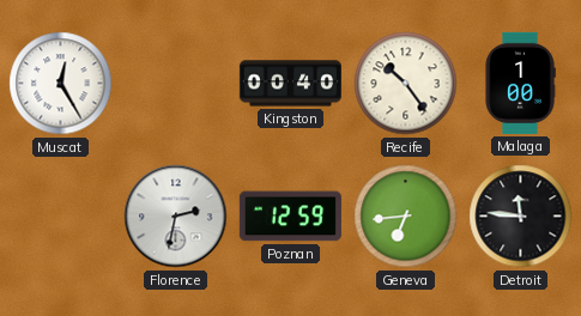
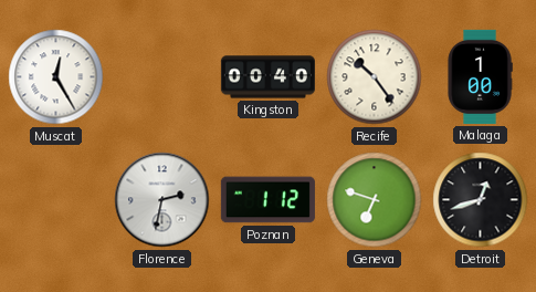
Poznan: 12:59 -> 1:12 (267, 200)
Geneva: 6:44 -> 6:48 (375, 200)
Detroit: 11:46 -> 12:42 (481, 200)
